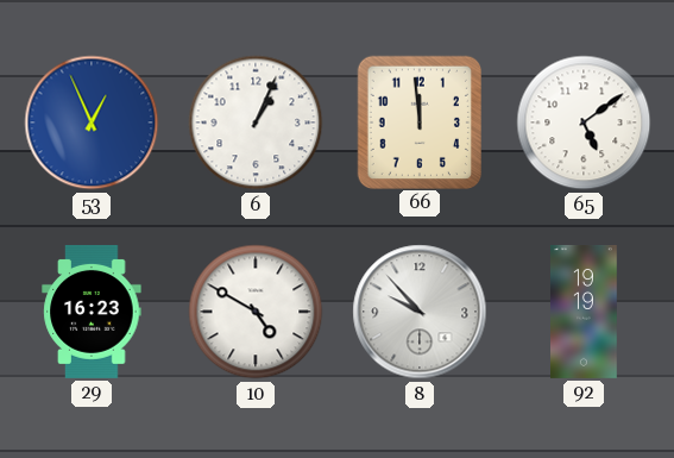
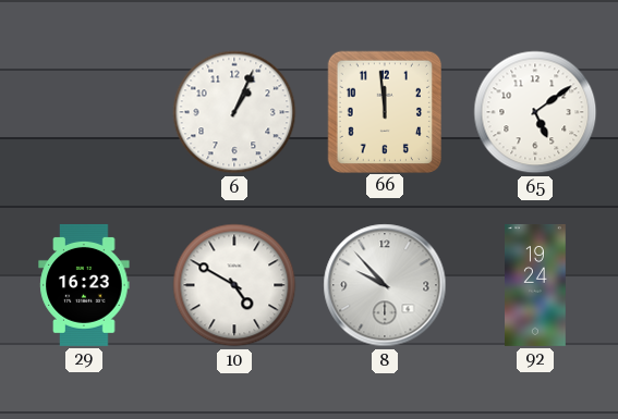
53: 12:56 -> none (92, 123)
92: 19:19 -> 19:24 (536, 285)
